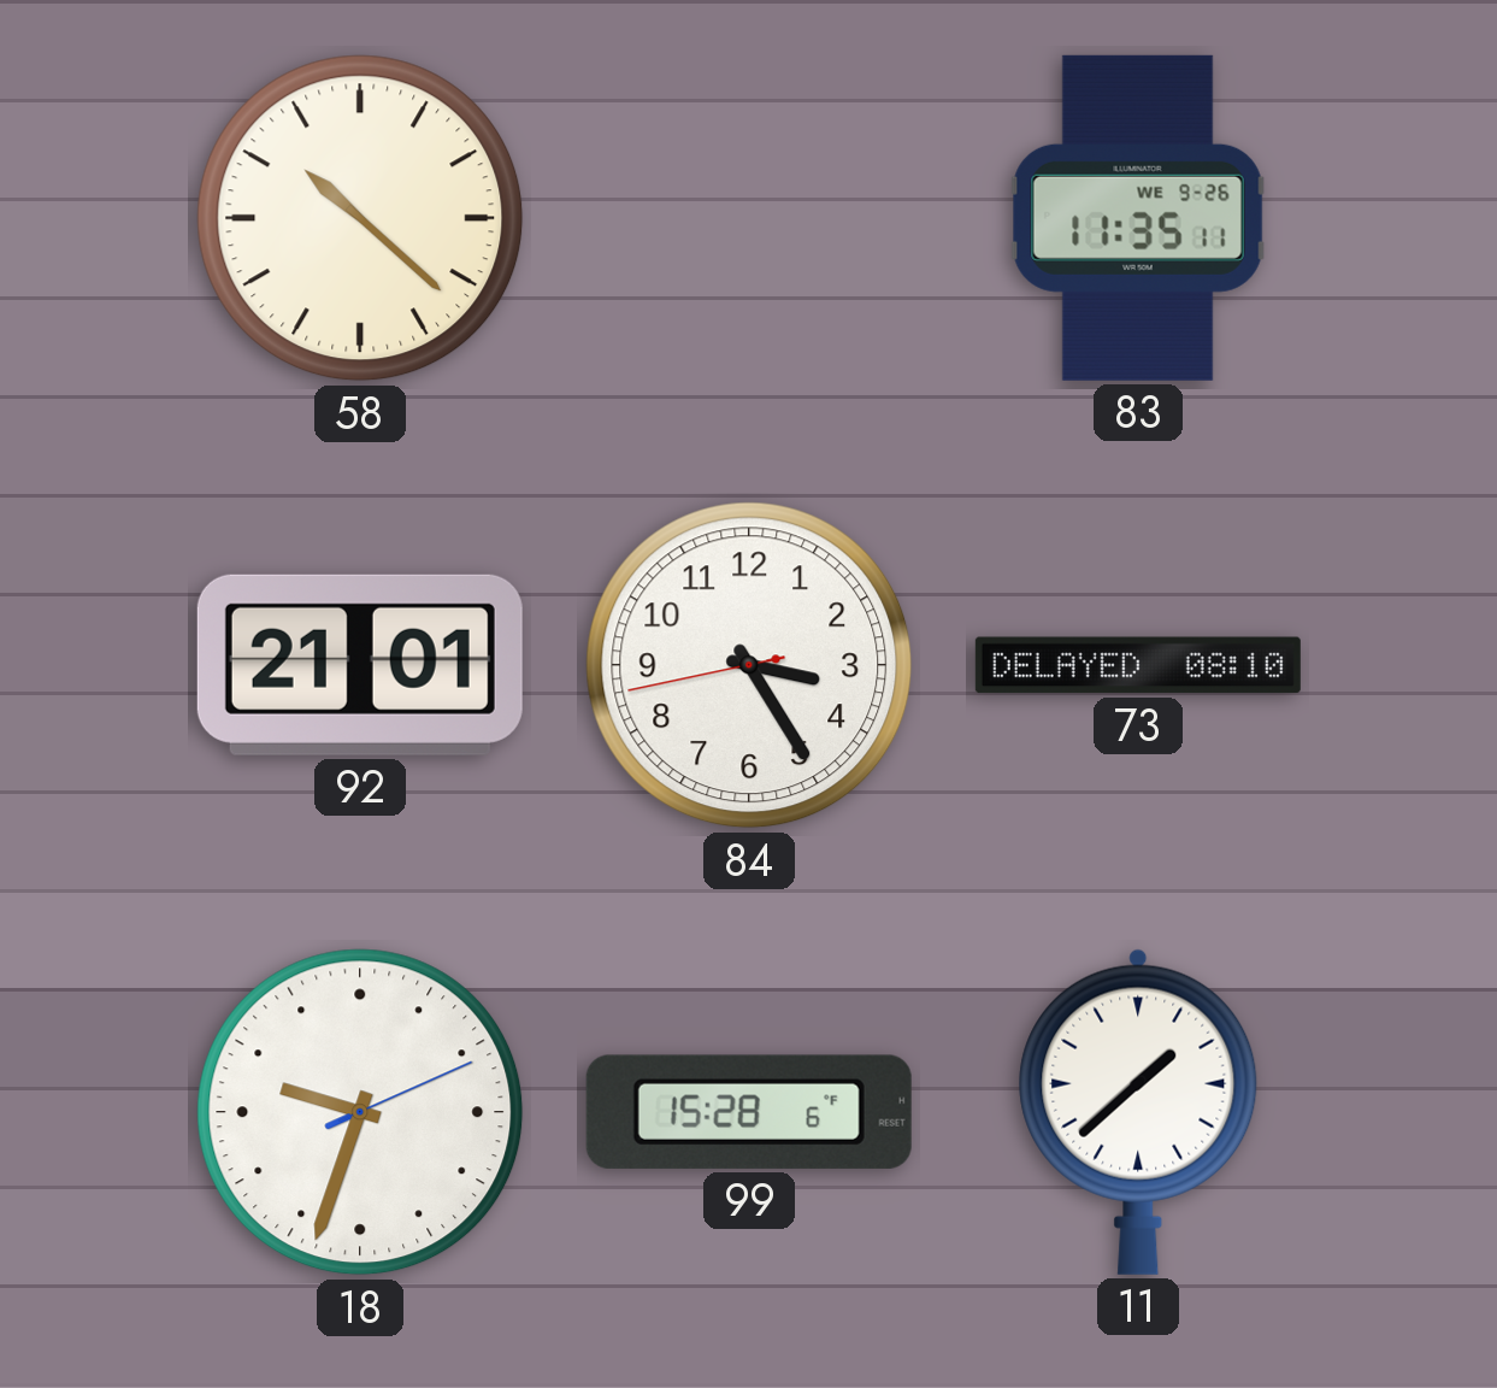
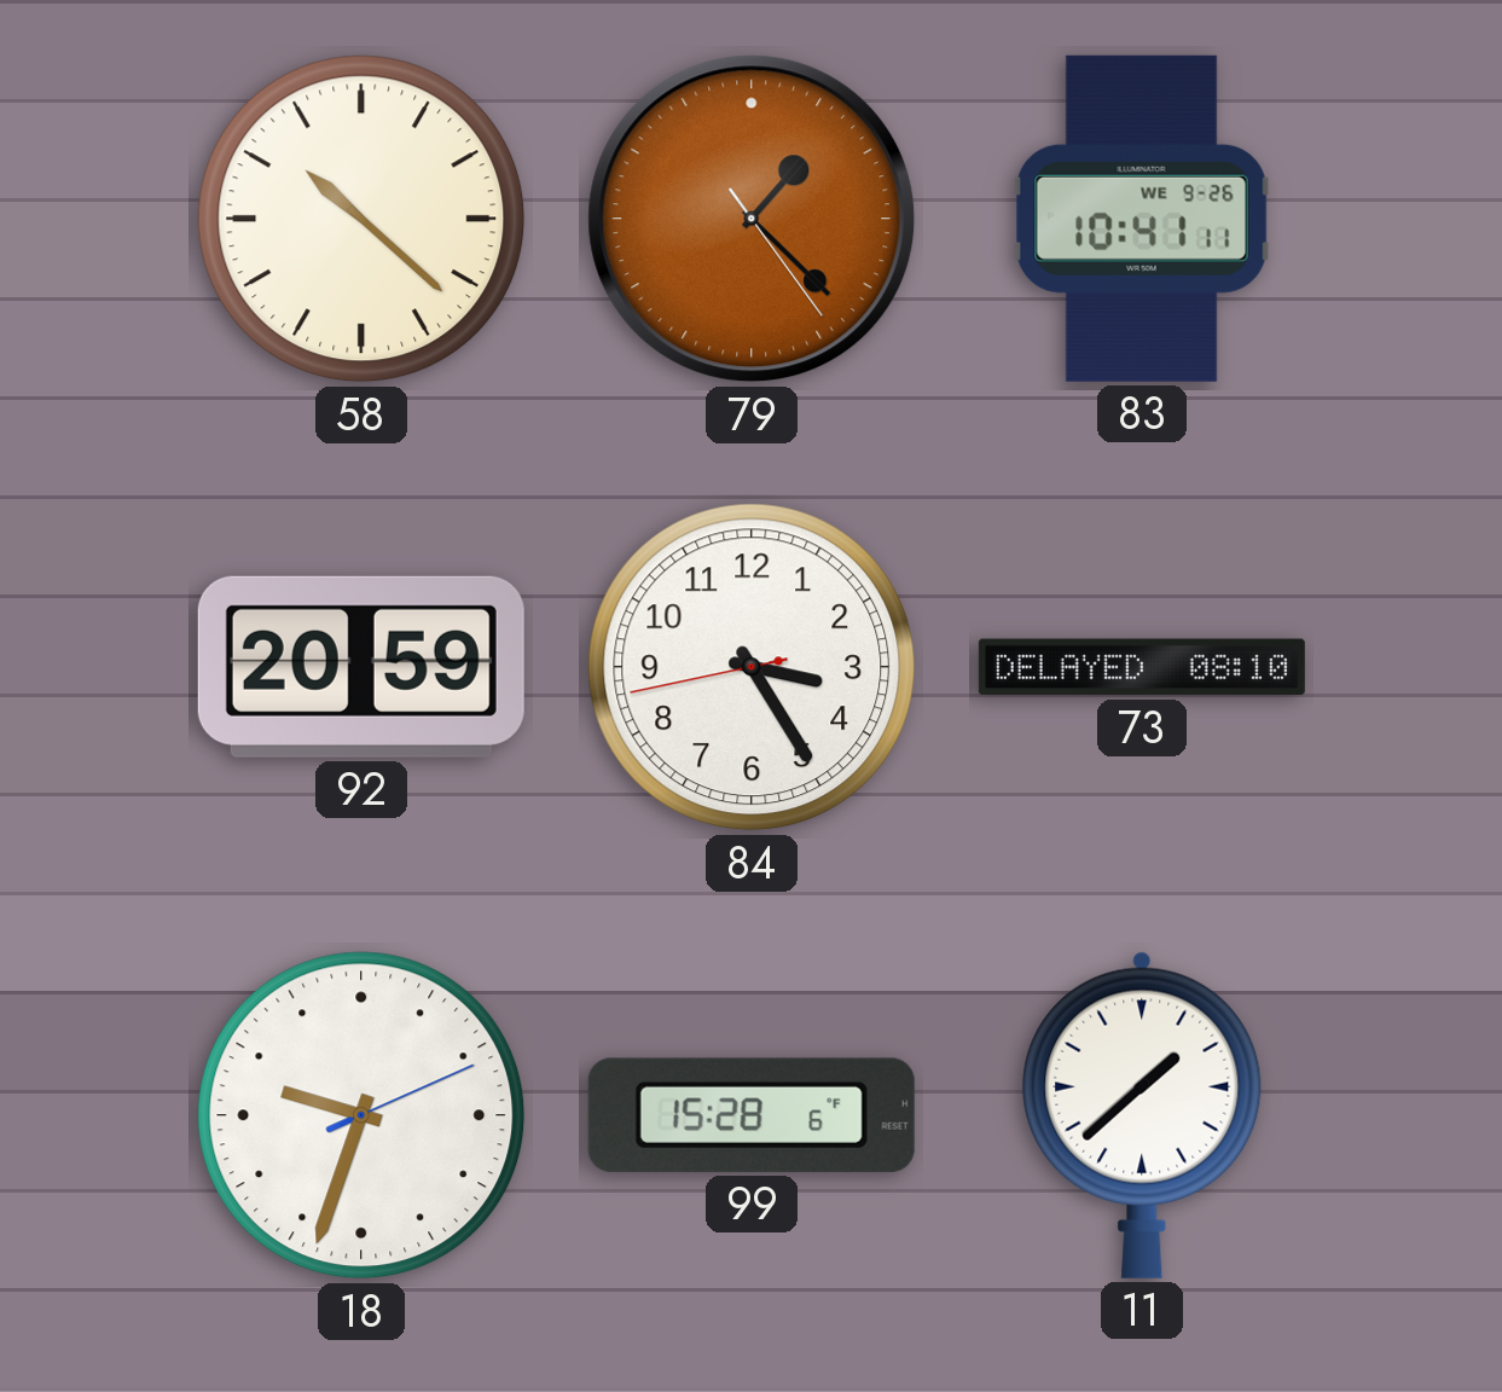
79: none -> 1:22 (752, 219)
83: 11:35 -> 10:41 (1142, 219)
92: 21:01 -> 20:59 (361, 667)
